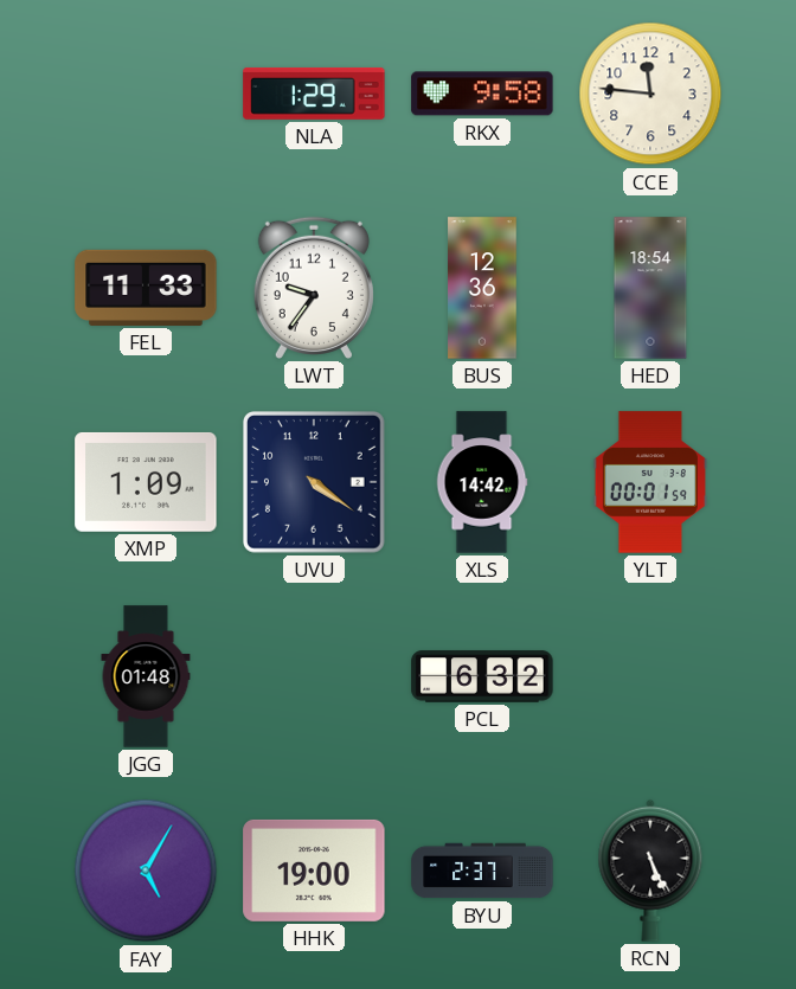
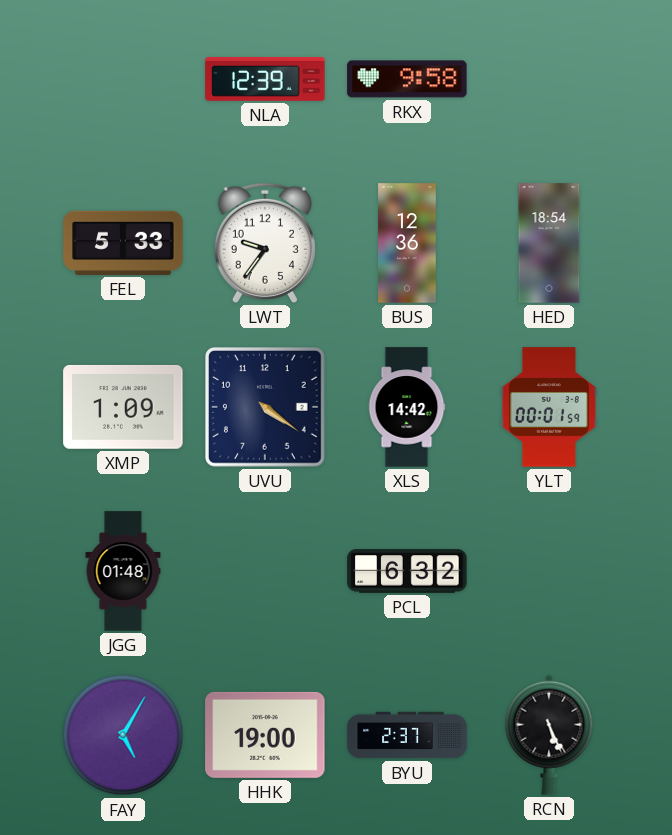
NLA: 1:29 -> 12:39 (265, 79)
CCE: 11:46 -> none (650, 94)
FEL: 11:33 -> 5:33 (123, 243)
